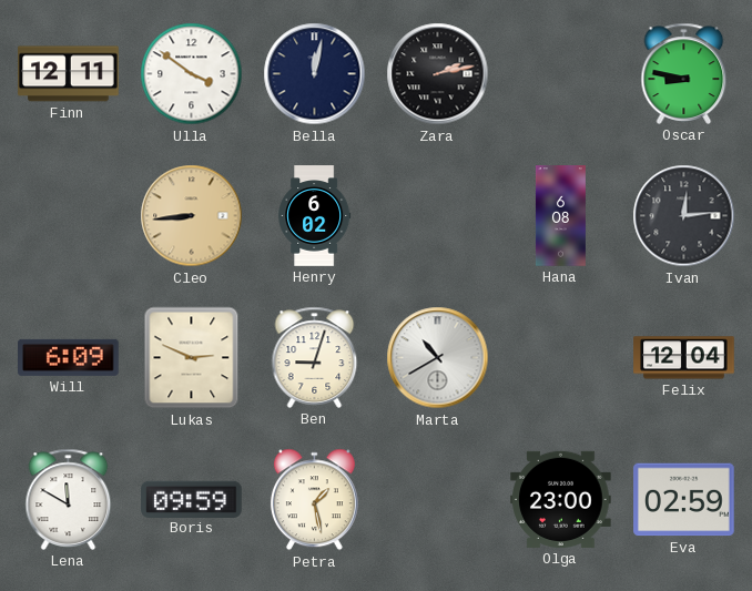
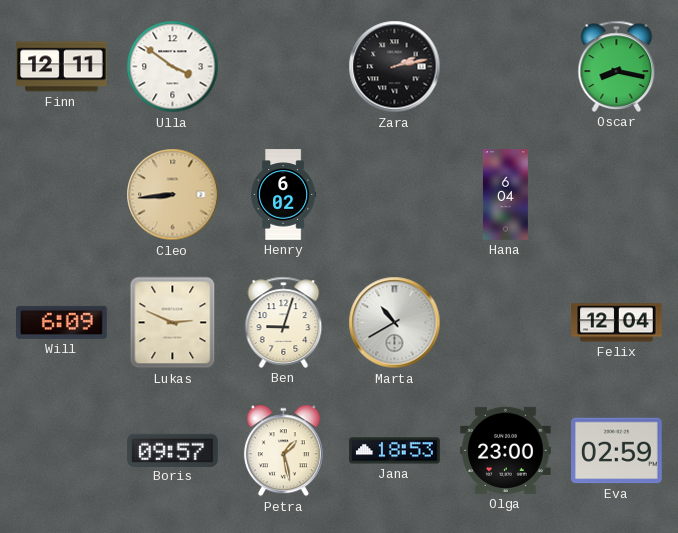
Bella: 12:02 -> none (315, 74)
Oscar: 8:47 -> 8:17 (617, 66)
Hana: 6:08 -> 6:04 (505, 195)
Ivan: 12:14 -> none (684, 216)
Lena: 11:50 -> none (69, 499)
Boris: 09:59 -> 09:57 (173, 450)
Jana: none -> 18:53 (395, 451)
